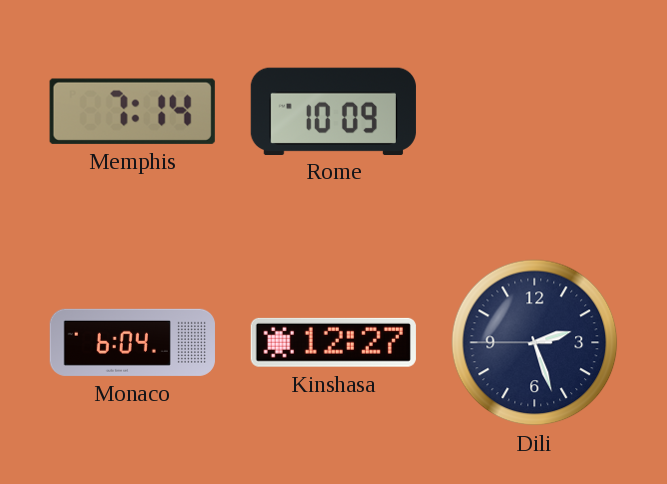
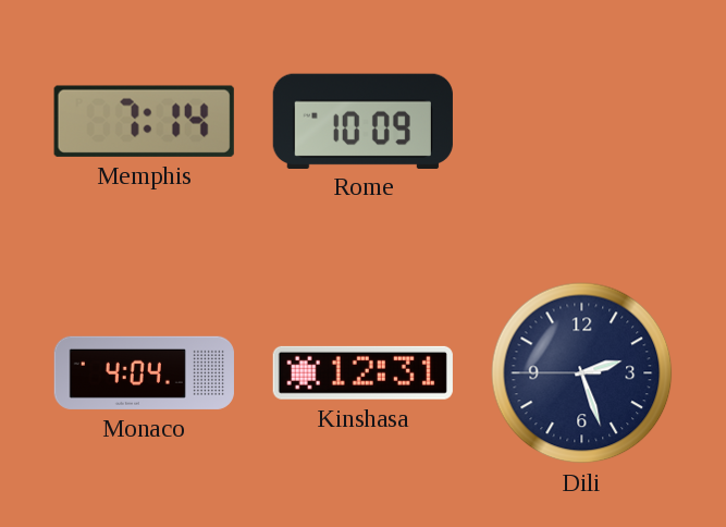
Monaco: 6:04 -> 4:04 (144, 372)
Kinshasa: 12:27 -> 12:31 (362, 372)
